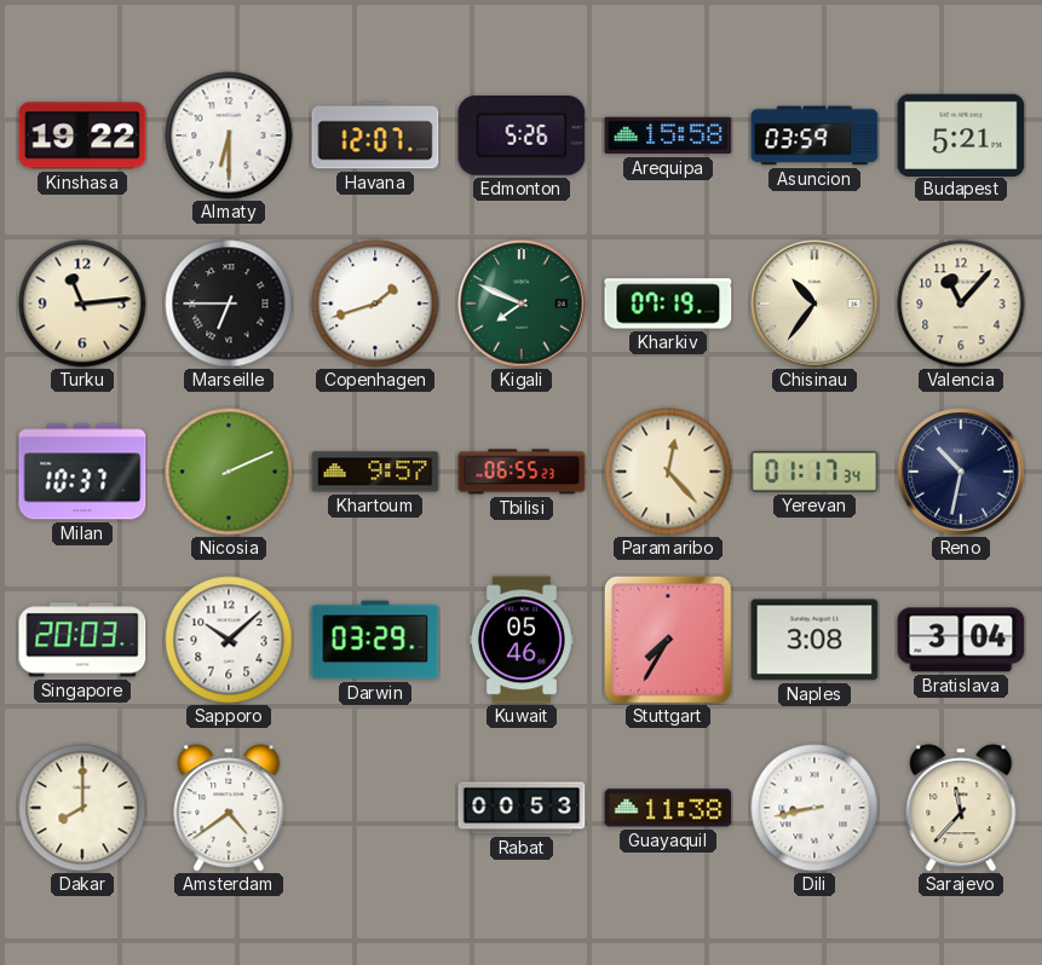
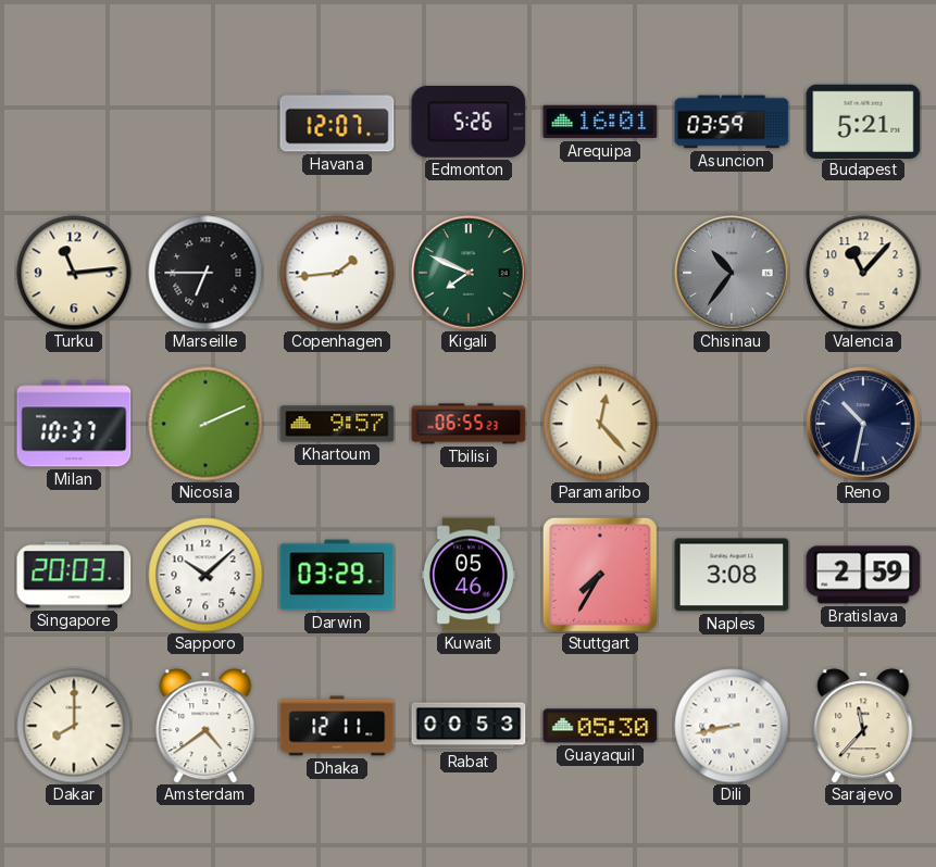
Kinshasa: 19:22 -> none (82, 135)
Almaty: 6:30 -> none (229, 135)
Arequipa: 15:58 -> 16:01 (600, 122)
Copenhagen: 1:42 -> 1:44 (337, 273)
Kharkiv: 07:19 -> none (668, 304)
Chisinau dial: cream -> grey (732, 273)
Yerevan: 01:17 -> none (814, 472)
Bratislava: 3:04 -> 2:59 (863, 575)
Dhaka: none -> 12:11 (337, 726)
Guayaquil: 11:38 -> 05:30 (600, 726)
